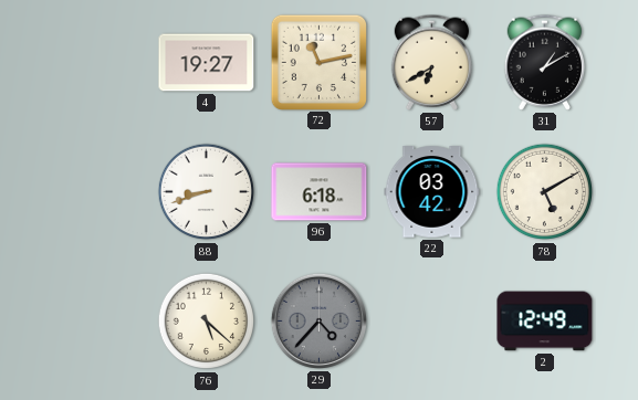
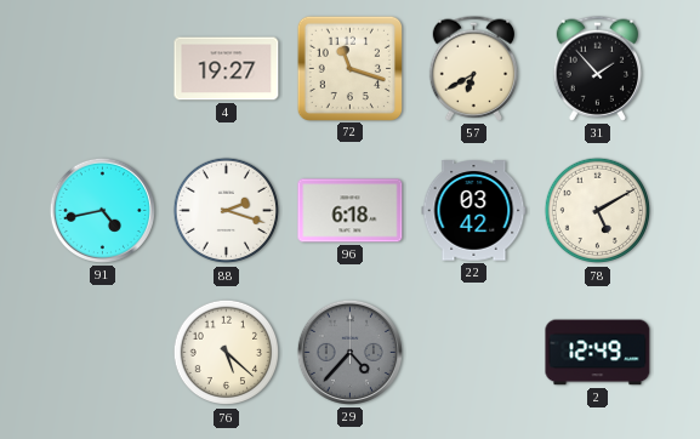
72: 11:13 -> 11:18 (349, 68)
31: 1:10 -> 1:53 (598, 68)
91: none -> 4:43 (102, 210)
88: 8:42 -> 2:18 (227, 211)
